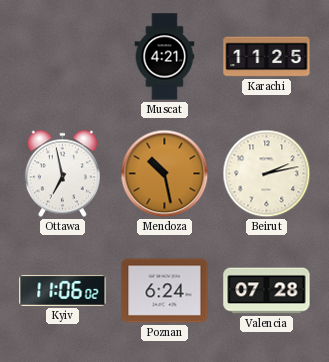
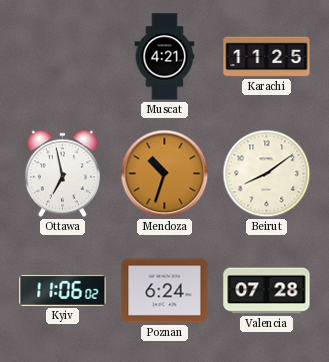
Mendoza: 10:28 -> 10:33 (165, 174)
Beirut: 2:13 -> 8:09 (267, 174)
